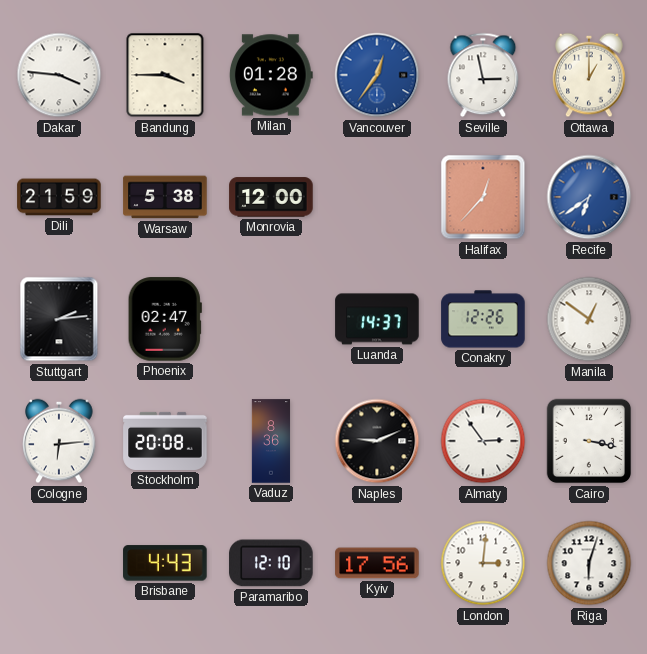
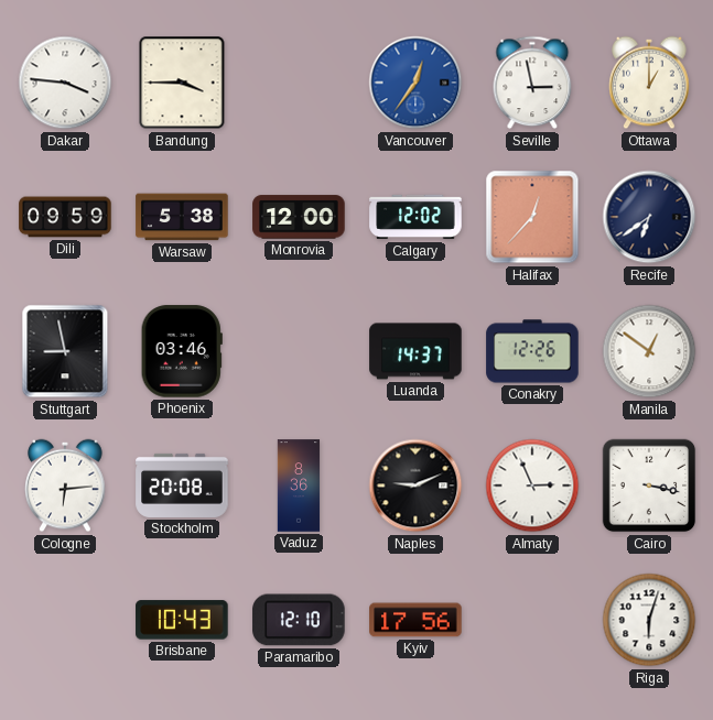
Milan: 01:28 -> none (271, 75)
Dili: 21:59 -> 09:59 (65, 217)
Calgary: none -> 12:02 (415, 217)
Recife dial: blue -> navy (649, 217)
Stuttgart: 2:14 -> 8:58 (65, 351)
Phoenix: 02:47 -> 03:46 (182, 351)
Almaty: 2:54 -> 2:56 (532, 486)
Brisbane: 4:43 -> 10:43 (182, 620)
London: 3:01 -> none (483, 563)
